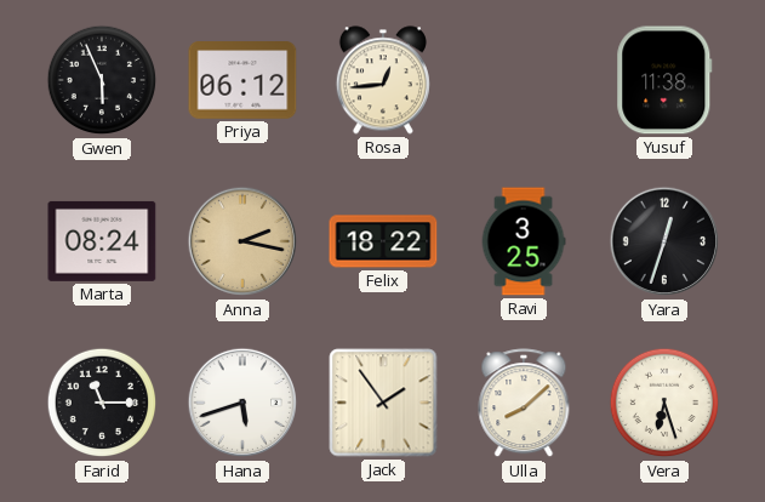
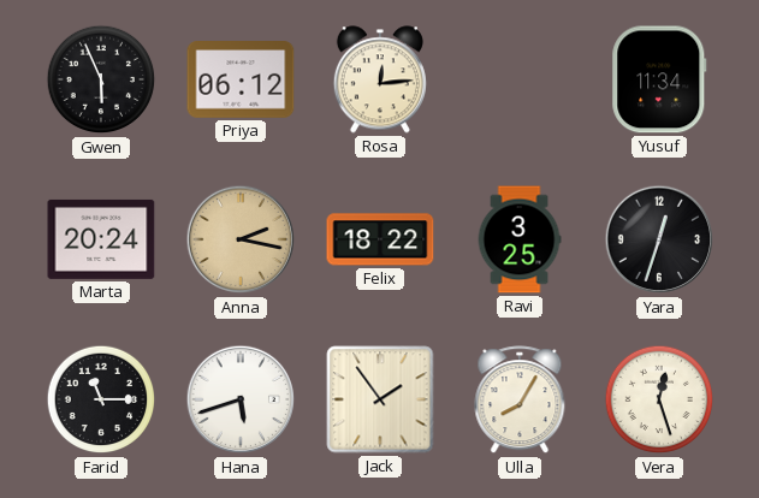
Rosa: 12:44 -> 12:14 (380, 79)
Yusuf: 11:38 -> 11:34 (659, 79)
Marta: 08:24 -> 20:24 (101, 239)
Ulla: 8:08 -> 8:05 (520, 401)
Vera: 6:27 -> 12:27 (659, 399)
